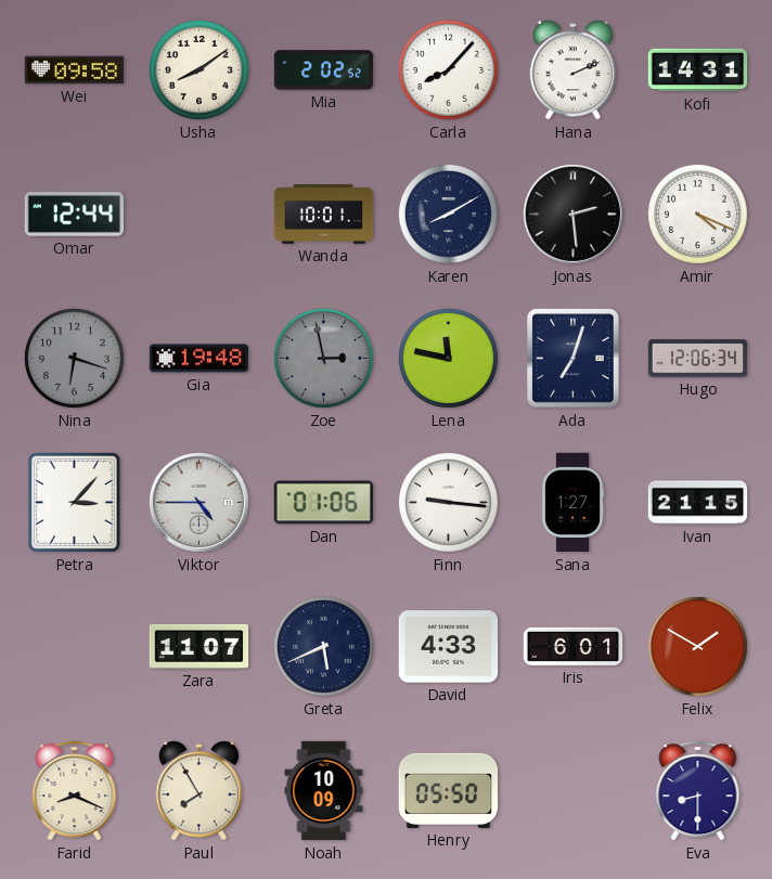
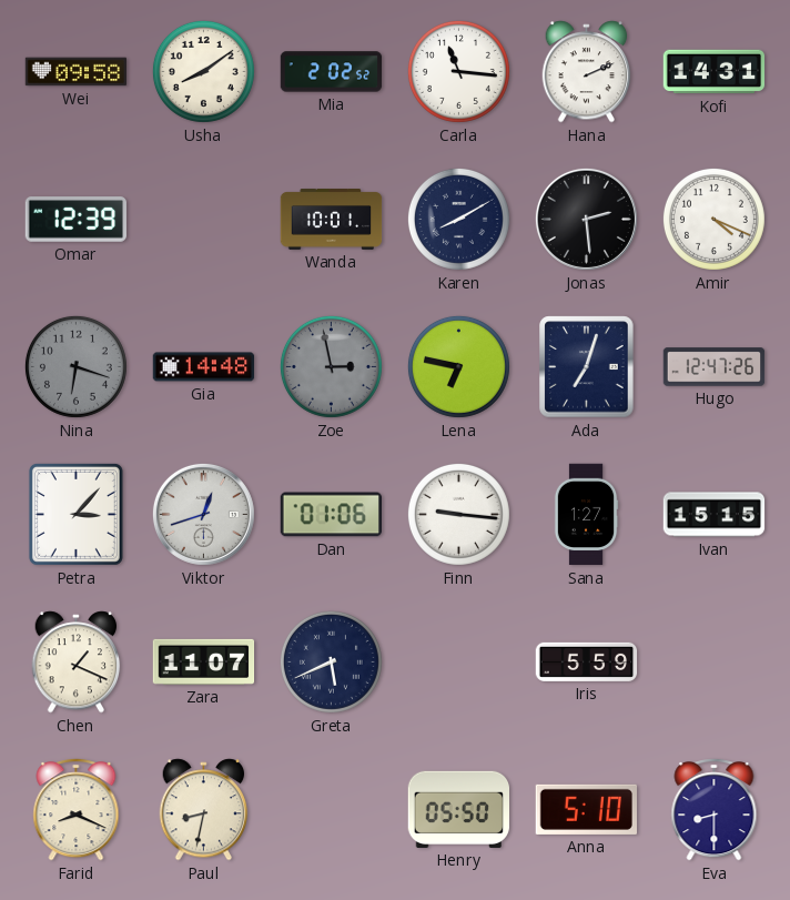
Carla: 8:07 -> 11:16 (458, 71)
Omar: 12:44 -> 12:39 (75, 220)
Gia: 19:48 -> 14:48 (204, 367)
Lena: 11:47 -> 6:47 (458, 366)
Hugo: 12:06 -> 12:47 (715, 367)
Viktor: 4:45 -> 12:42 (203, 514)
Ivan: 21:15 -> 15:15 (715, 515)
Chen: none -> 1:19 (77, 663)
David: 4:33 -> none (449, 647)
Iris: 6:01 -> 5:59 (587, 661)
Felix: 1:50 -> none (697, 646)
Paul: 7:55 -> 8:32 (204, 810)
Noah: 10:09 -> none (324, 791)
Anna: none -> 5:10 (586, 809)
